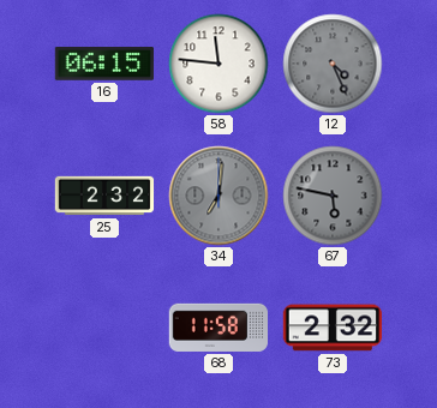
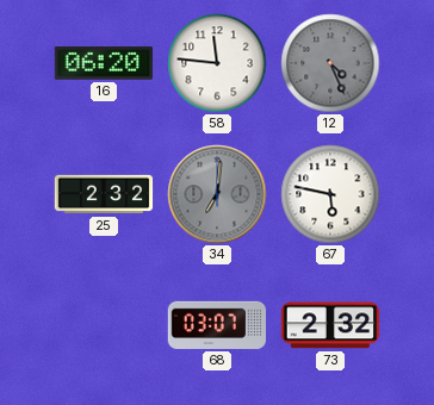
16: 06:15 -> 06:20 (103, 64)
67 dial: grey -> white (330, 194)
68: 11:58 -> 03:07 (217, 325)
